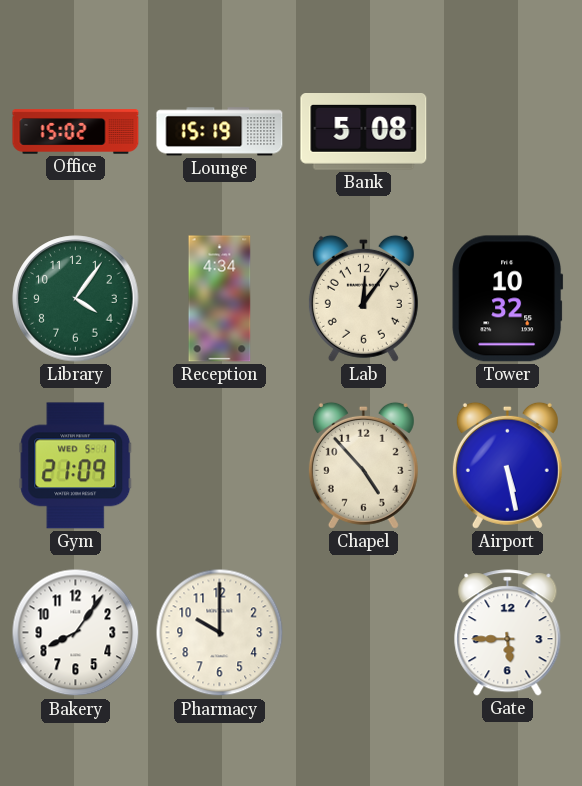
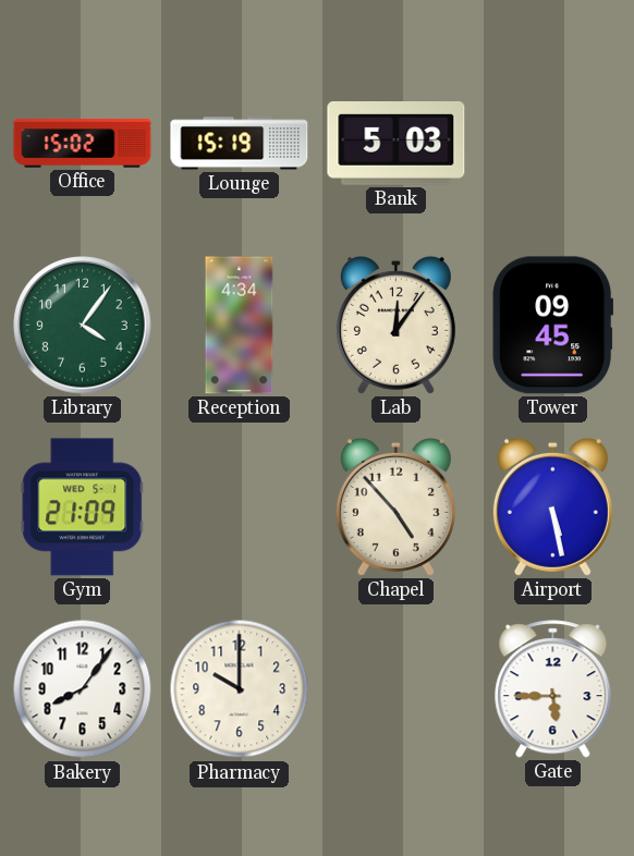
Bank: 5:08 -> 5:03 (397, 144)
Tower: 10:32 -> 09:45 (553, 326)
